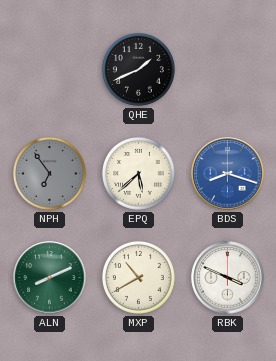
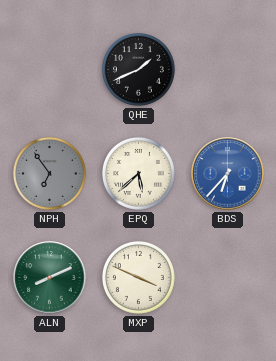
BDS: 8:18 -> 6:37 (228, 174)
MXP: 10:40 -> 3:49 (138, 277)
RBK: 3:49 -> none (228, 278)
